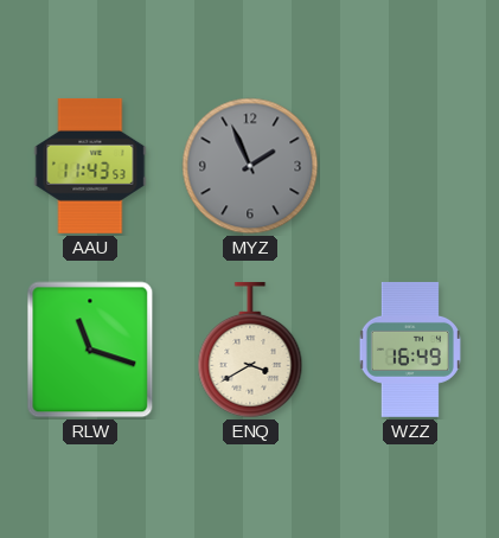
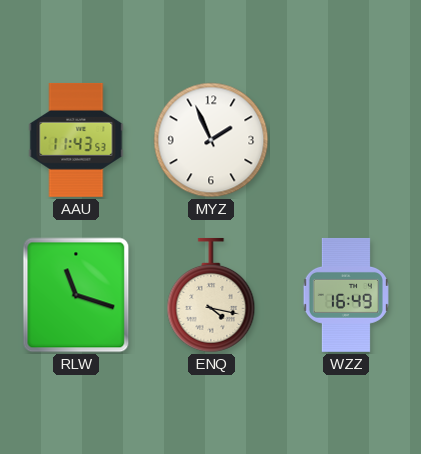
MYZ dial: grey -> white (211, 140)
ENQ: 3:40 -> 4:17 (211, 295)
